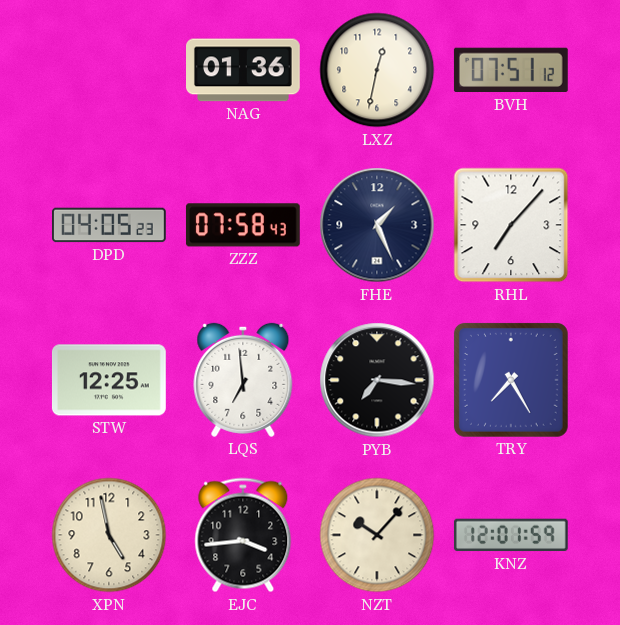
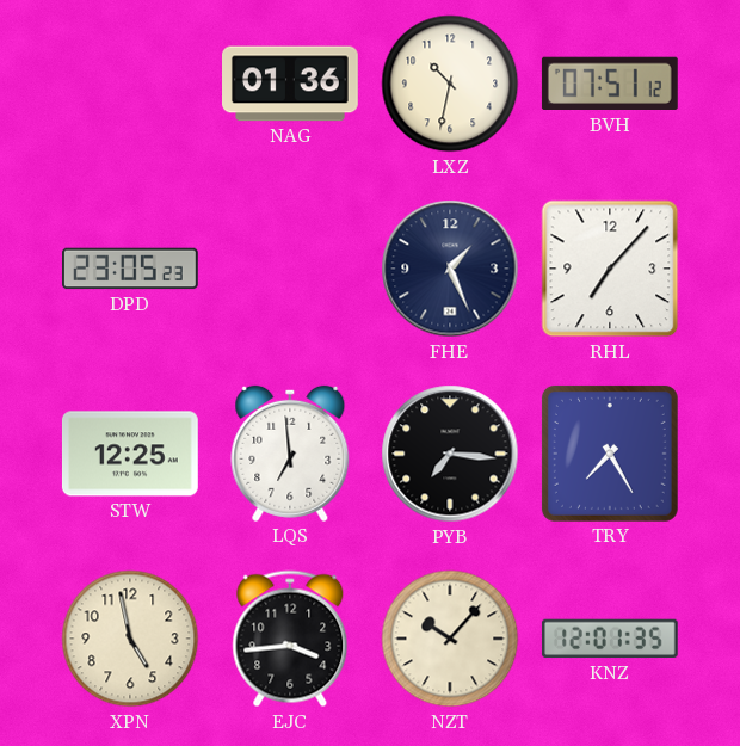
LXZ: 12:32 -> 10:32 (450, 84)
DPD: 04:05 -> 23:05 (131, 269)
ZZZ: 07:58 -> none (243, 225)
KNZ: 12:01:59 -> 12:01:35 (610, 639)
